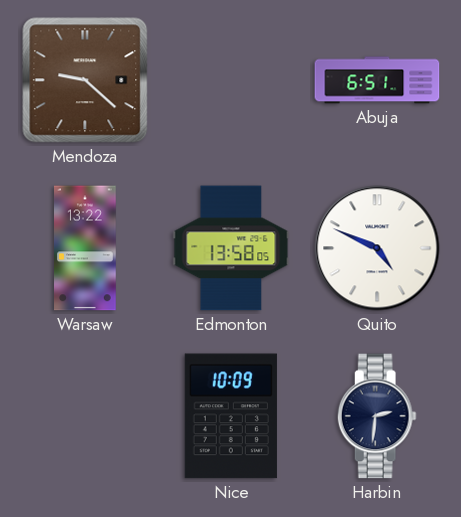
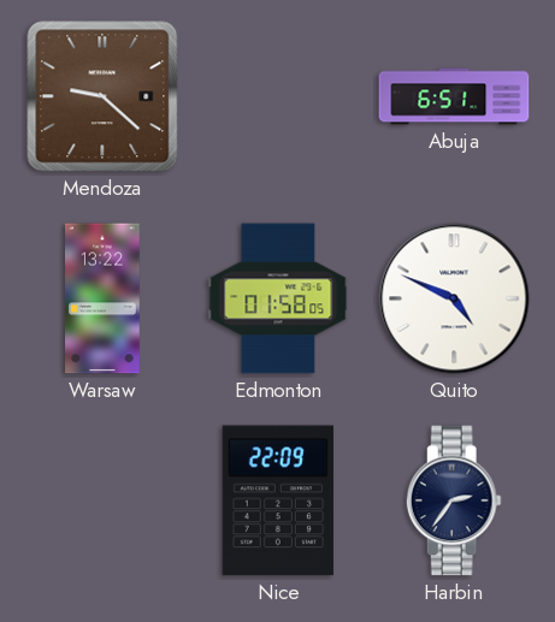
Edmonton: 13:58 -> 01:58 (278, 298)
Nice: 10:09 -> 22:09 (278, 500)
Harbin: 2:31 -> 2:36 (454, 500)
